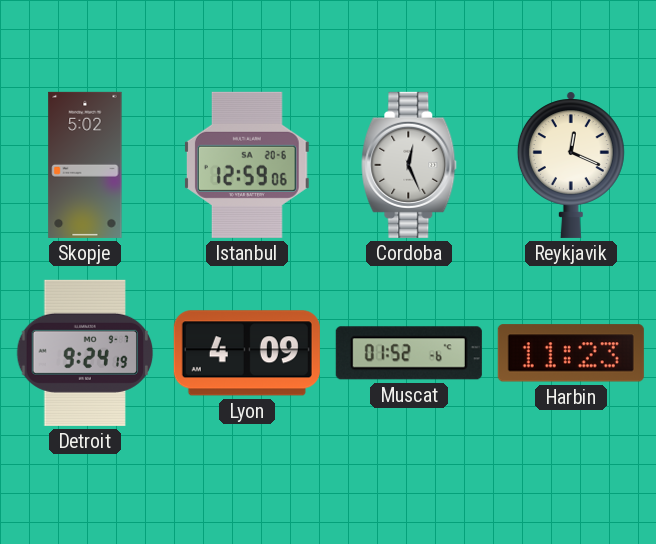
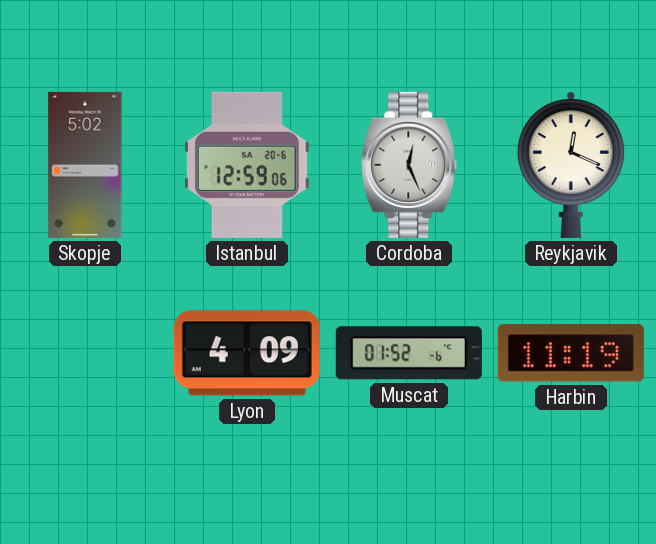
Detroit: 9:24 -> none (85, 353)
Harbin: 11:23 -> 11:19 (571, 353)
